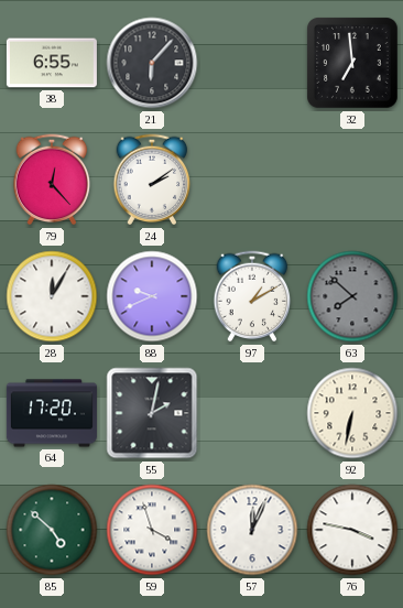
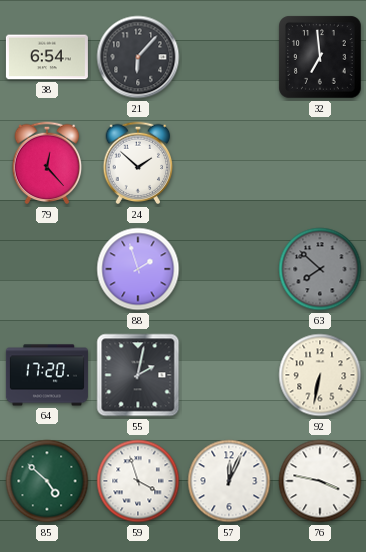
38: 6:55 -> 6:54 (47, 57)
24: 2:09 -> 1:52 (138, 163)
28: 12:05 -> none (52, 296)
88: 9:41 -> 1:57 (138, 269)
97: 1:10 -> none (252, 296)
